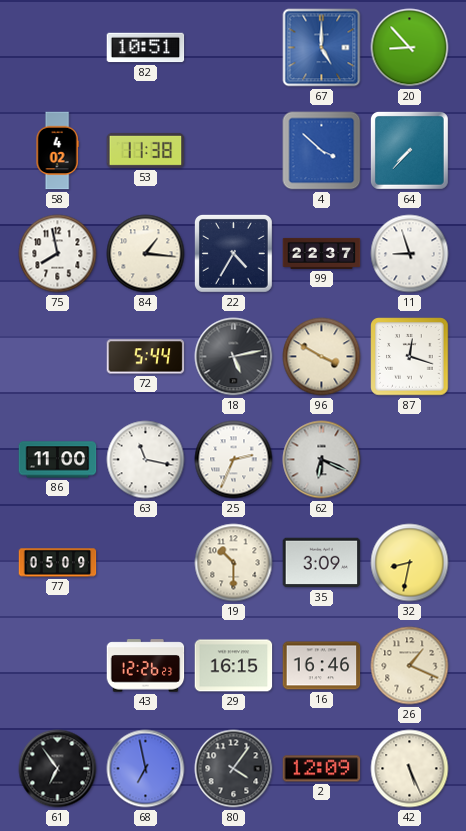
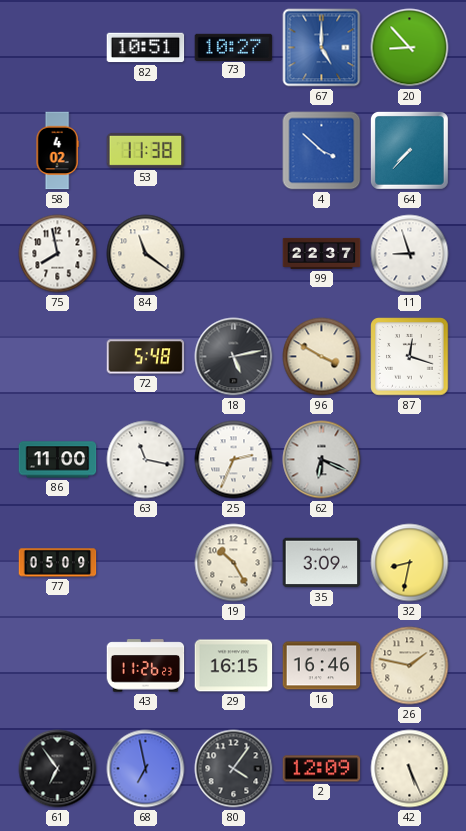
73: none -> 10:27 (234, 47)
84: 1:16 -> 11:21 (146, 254)
22: 4:35 -> none (233, 253)
72: 5:44 -> 5:48 (146, 357)
19: 10:30 -> 10:25 (234, 563)
43: 12:26 -> 11:26 (146, 666)
26: 1:19 -> 1:47 (410, 666)
